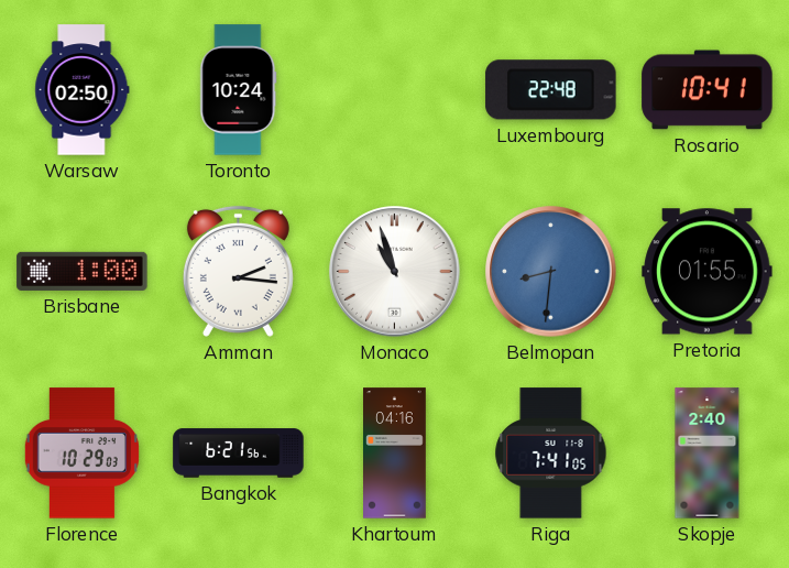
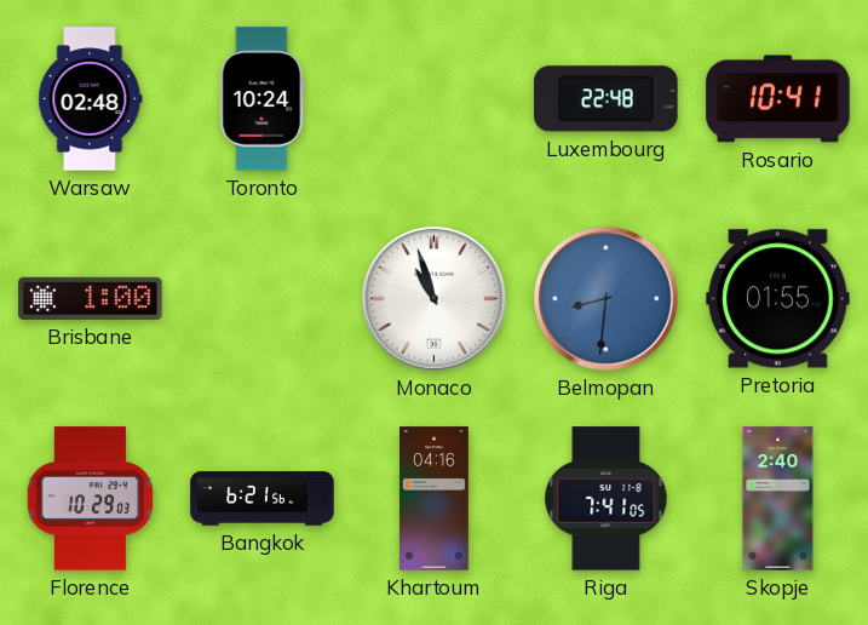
Warsaw: 02:50 -> 02:48 (91, 99)
Amman: 2:16 -> none (238, 271)
